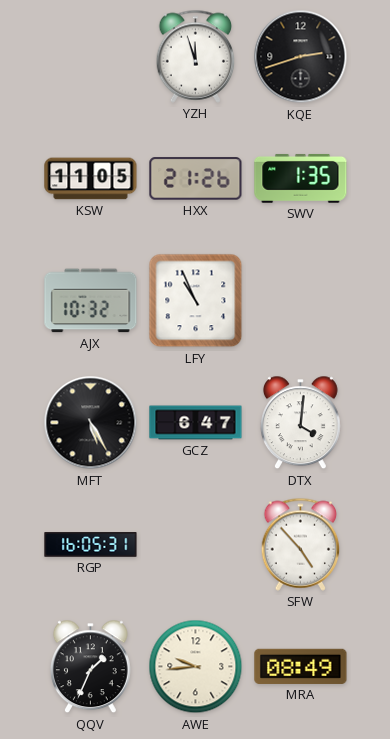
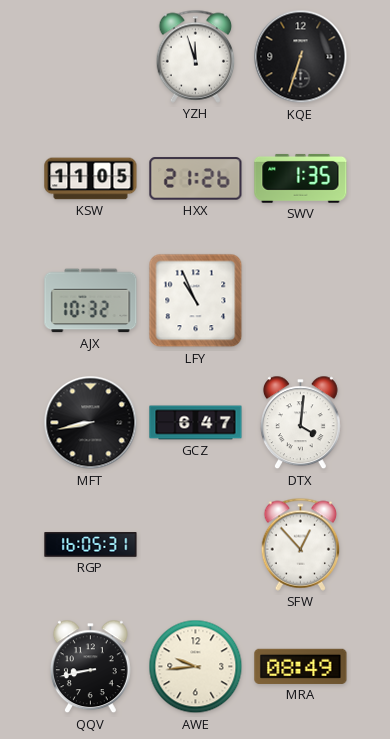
KQE: 2:42 -> 6:33 (301, 57)
MFT: 5:25 -> 8:43 (91, 423)
SFW: 4:53 -> 12:53 (301, 544)
QQV: 1:34 -> 8:43 (90, 667)
